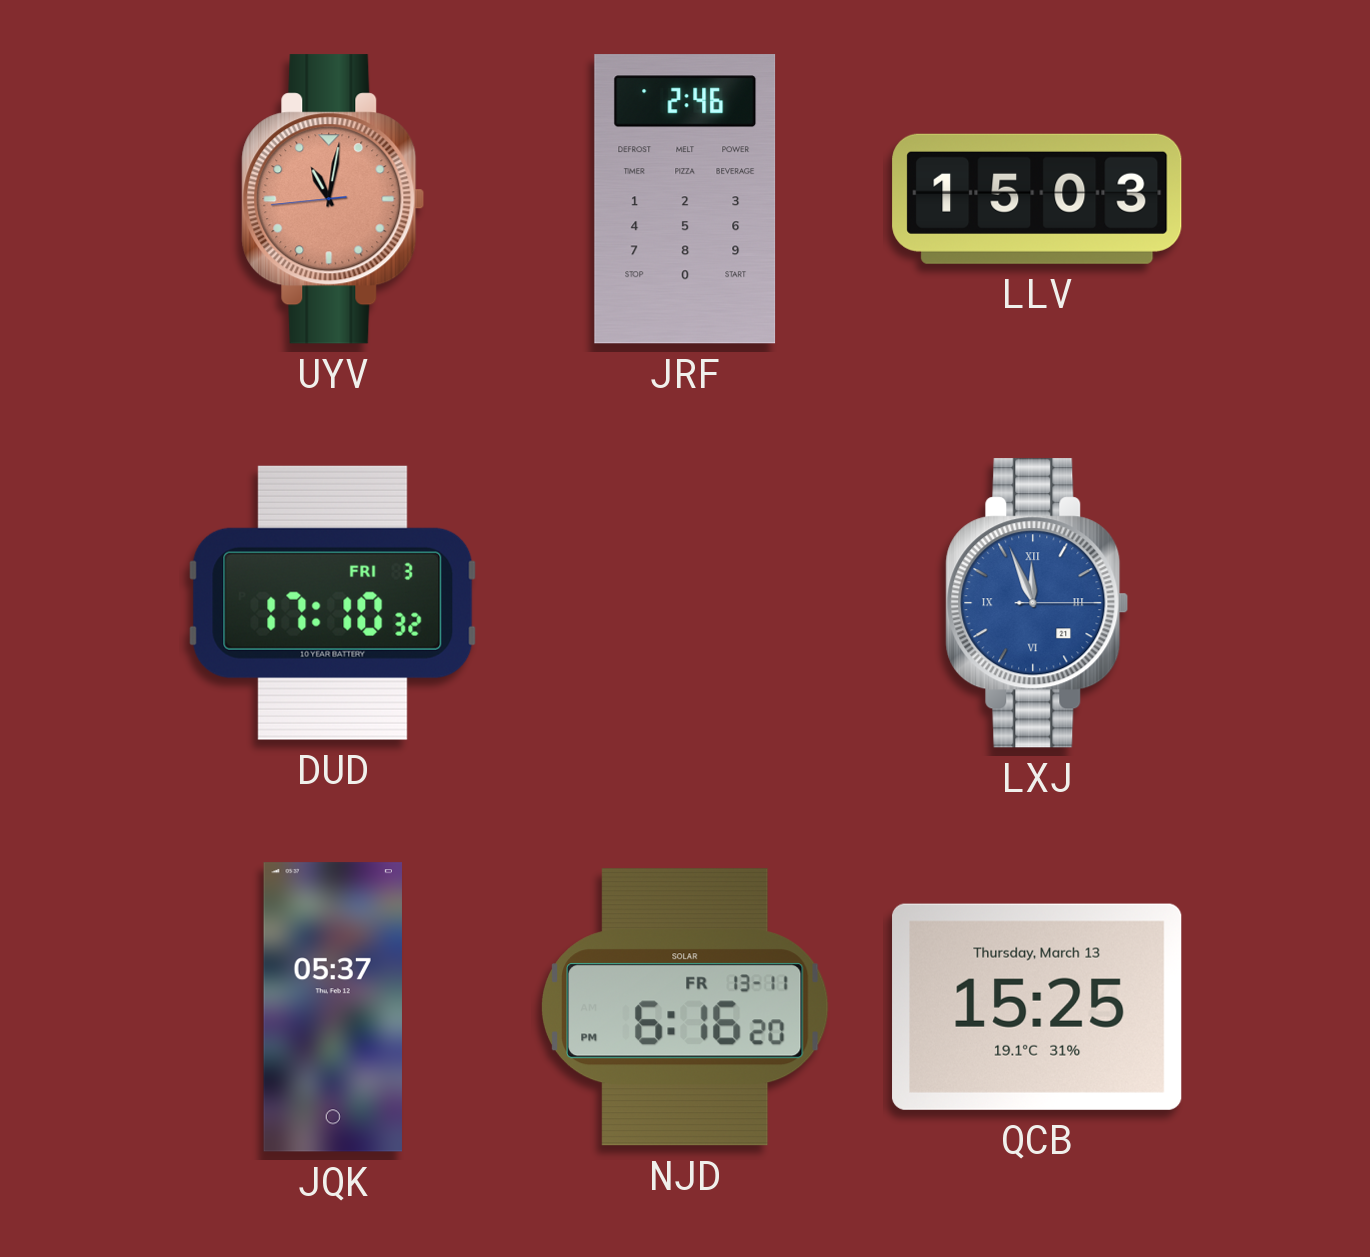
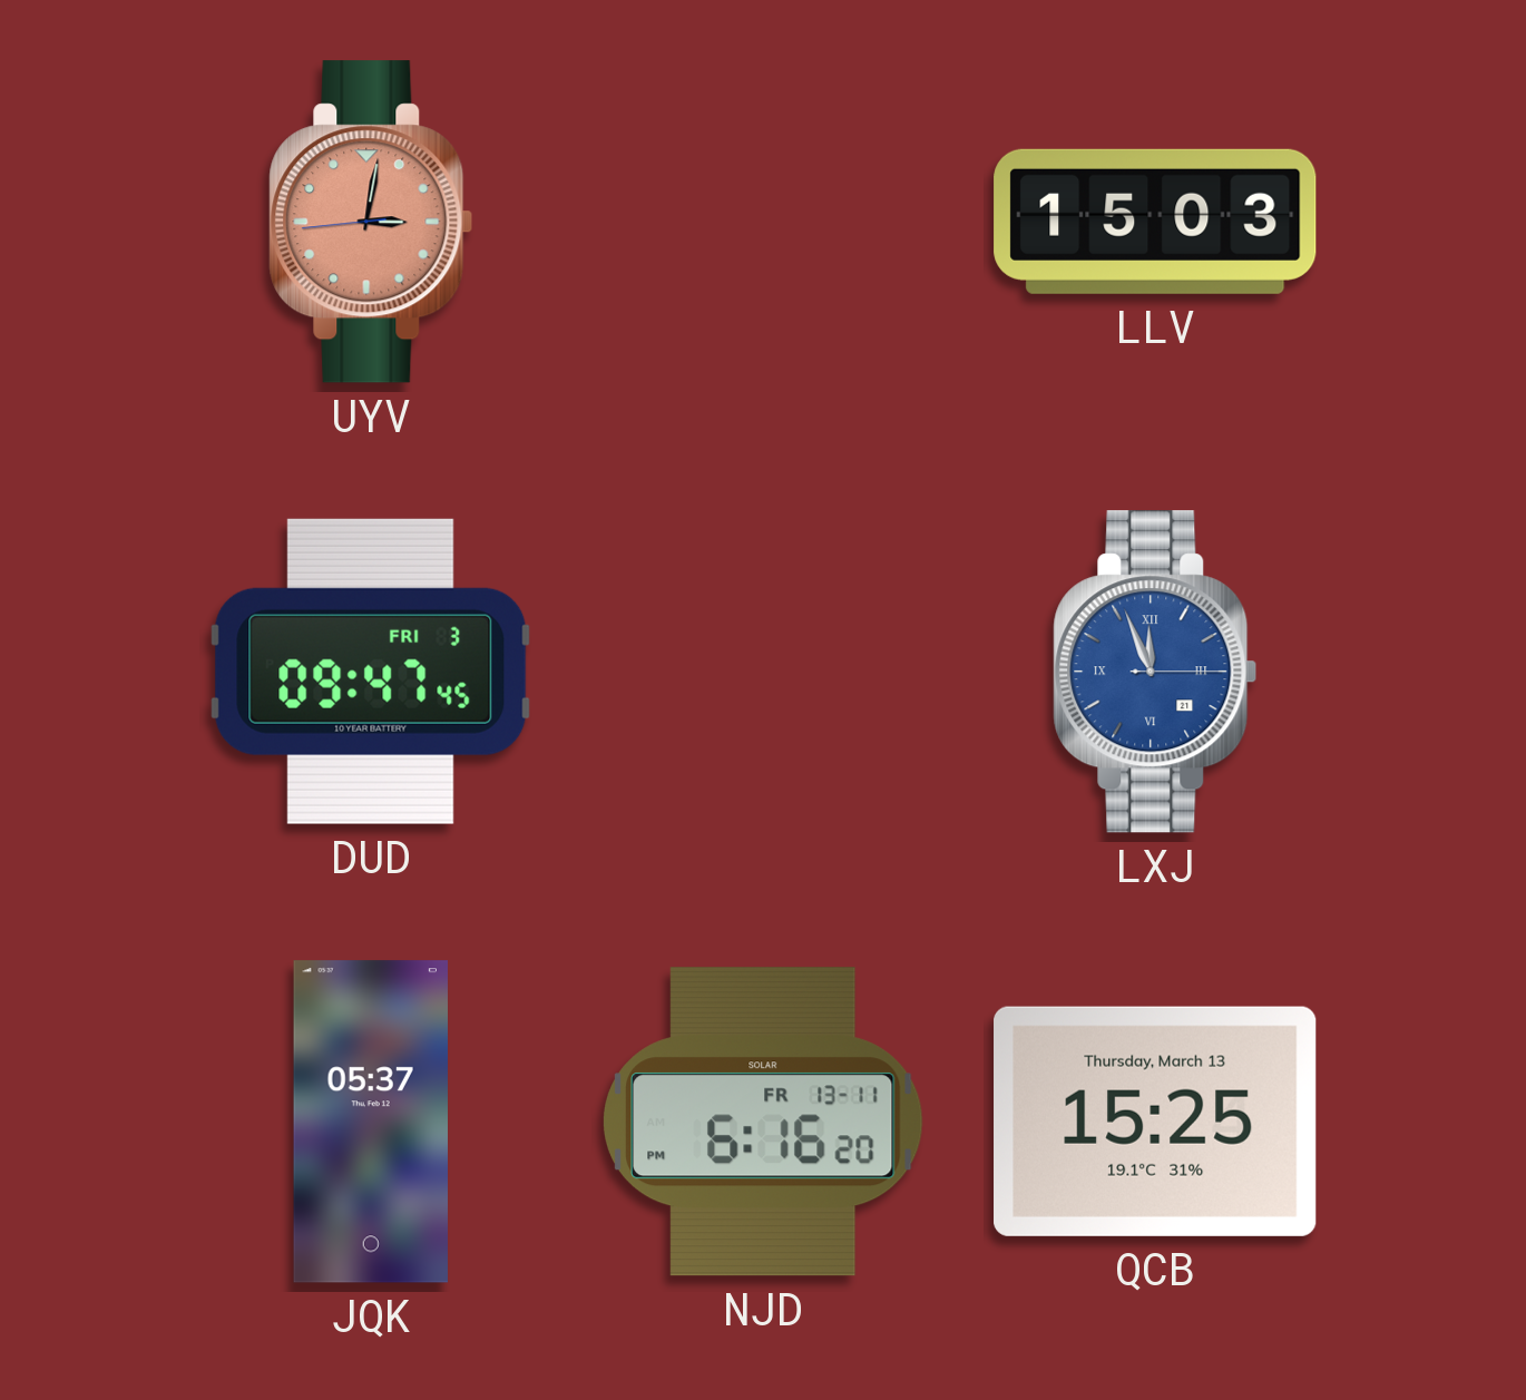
UYV: 11:01 -> 3:01 (371, 222)
JRF: 2:46 -> none (685, 199)
DUD: 17:10 -> 09:47 (371, 672)
